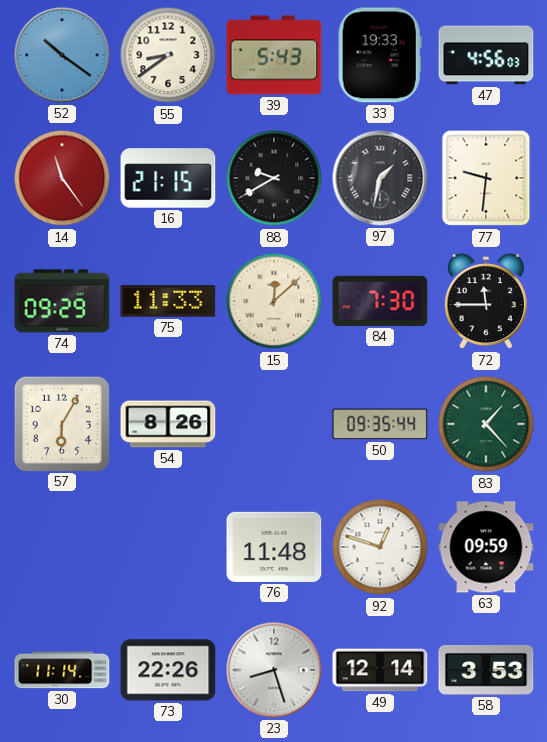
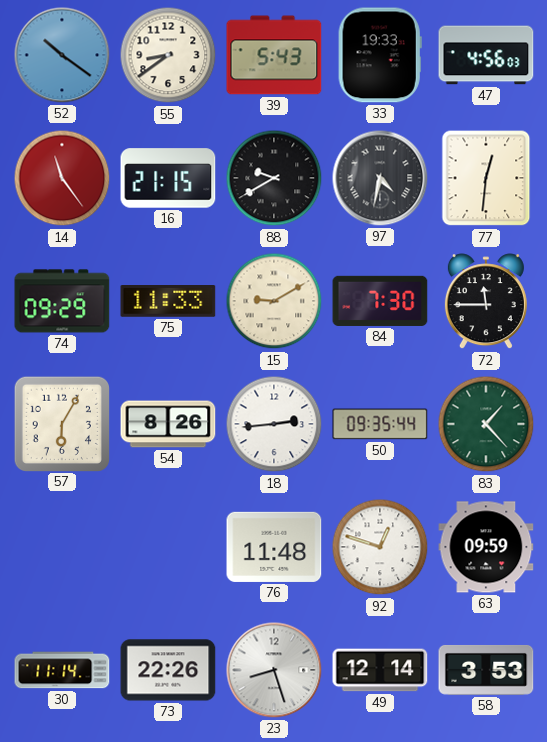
97: 1:32 -> 4:32 (380, 178)
77: 9:31 -> 12:31 (486, 178)
15: 12:08 -> 9:10 (274, 301)
18: none -> 2:44 (274, 424)
